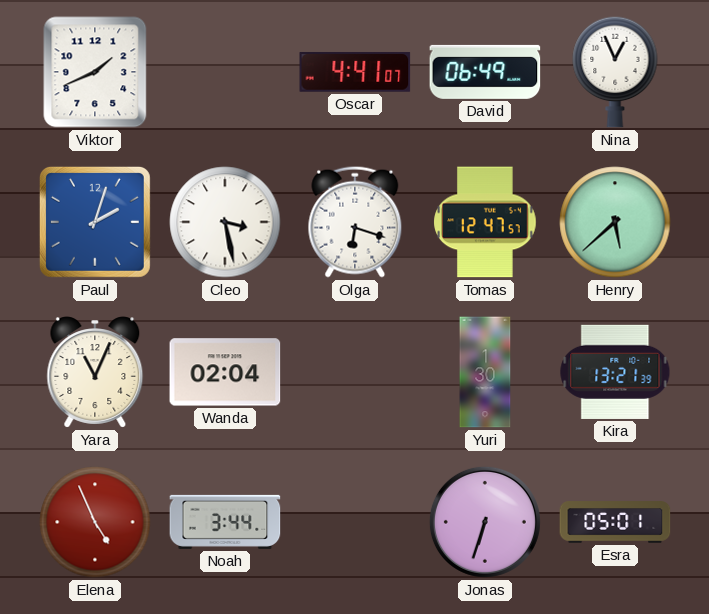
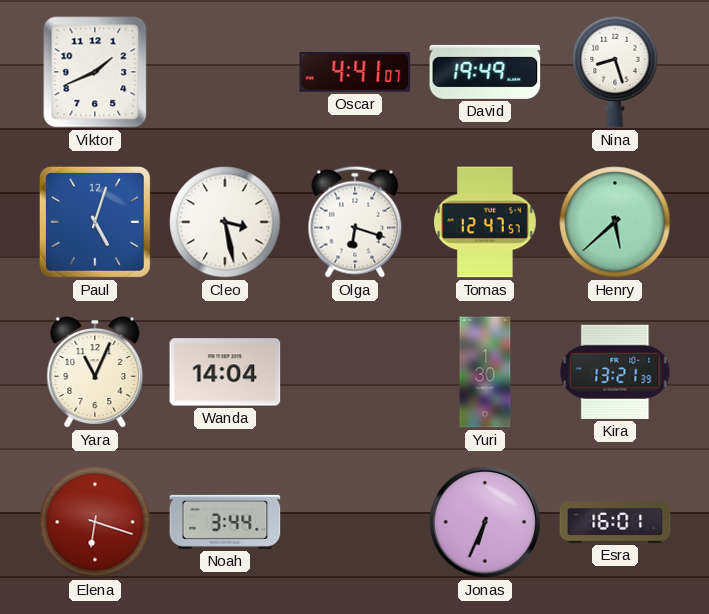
David: 06:49 -> 19:49 (485, 72)
Nina: 12:56 -> 8:27 (615, 72)
Paul: 2:03 -> 5:03 (95, 222)
Wanda: 02:04 -> 14:04 (225, 372)
Elena: 4:56 -> 6:18 (95, 522)
Jonas: 6:33 -> 6:34 (485, 522)
Esra: 05:01 -> 16:01 (615, 522)
